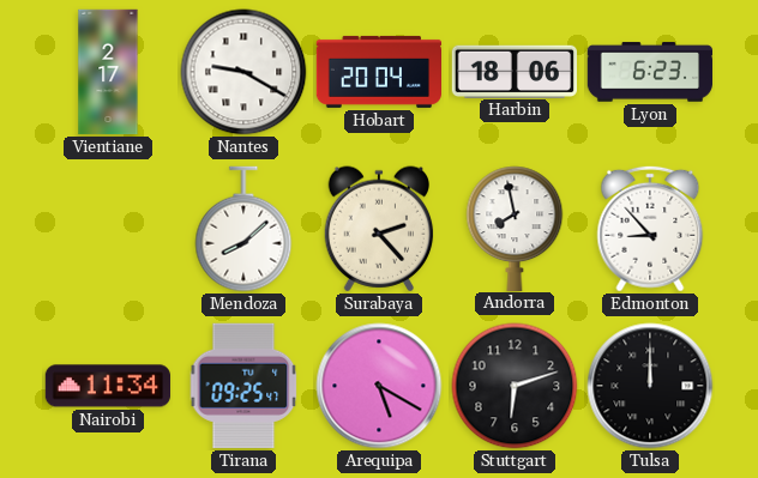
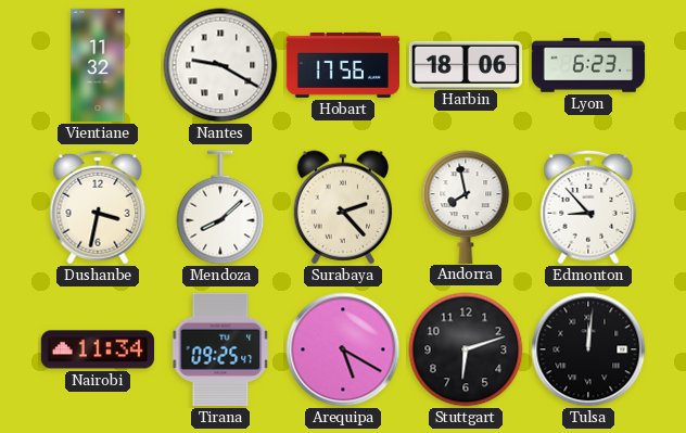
Vientiane: 2:17 -> 11:32 (98, 65)
Hobart: 20:04 -> 17:56 (342, 65)
Dushanbe: none -> 3:32 (98, 207)
Tulsa: 12:00 -> 12:01 (588, 349)
